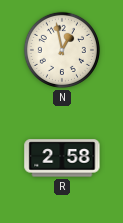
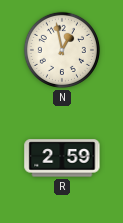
R: 2:58 -> 2:59 (62, 158)
